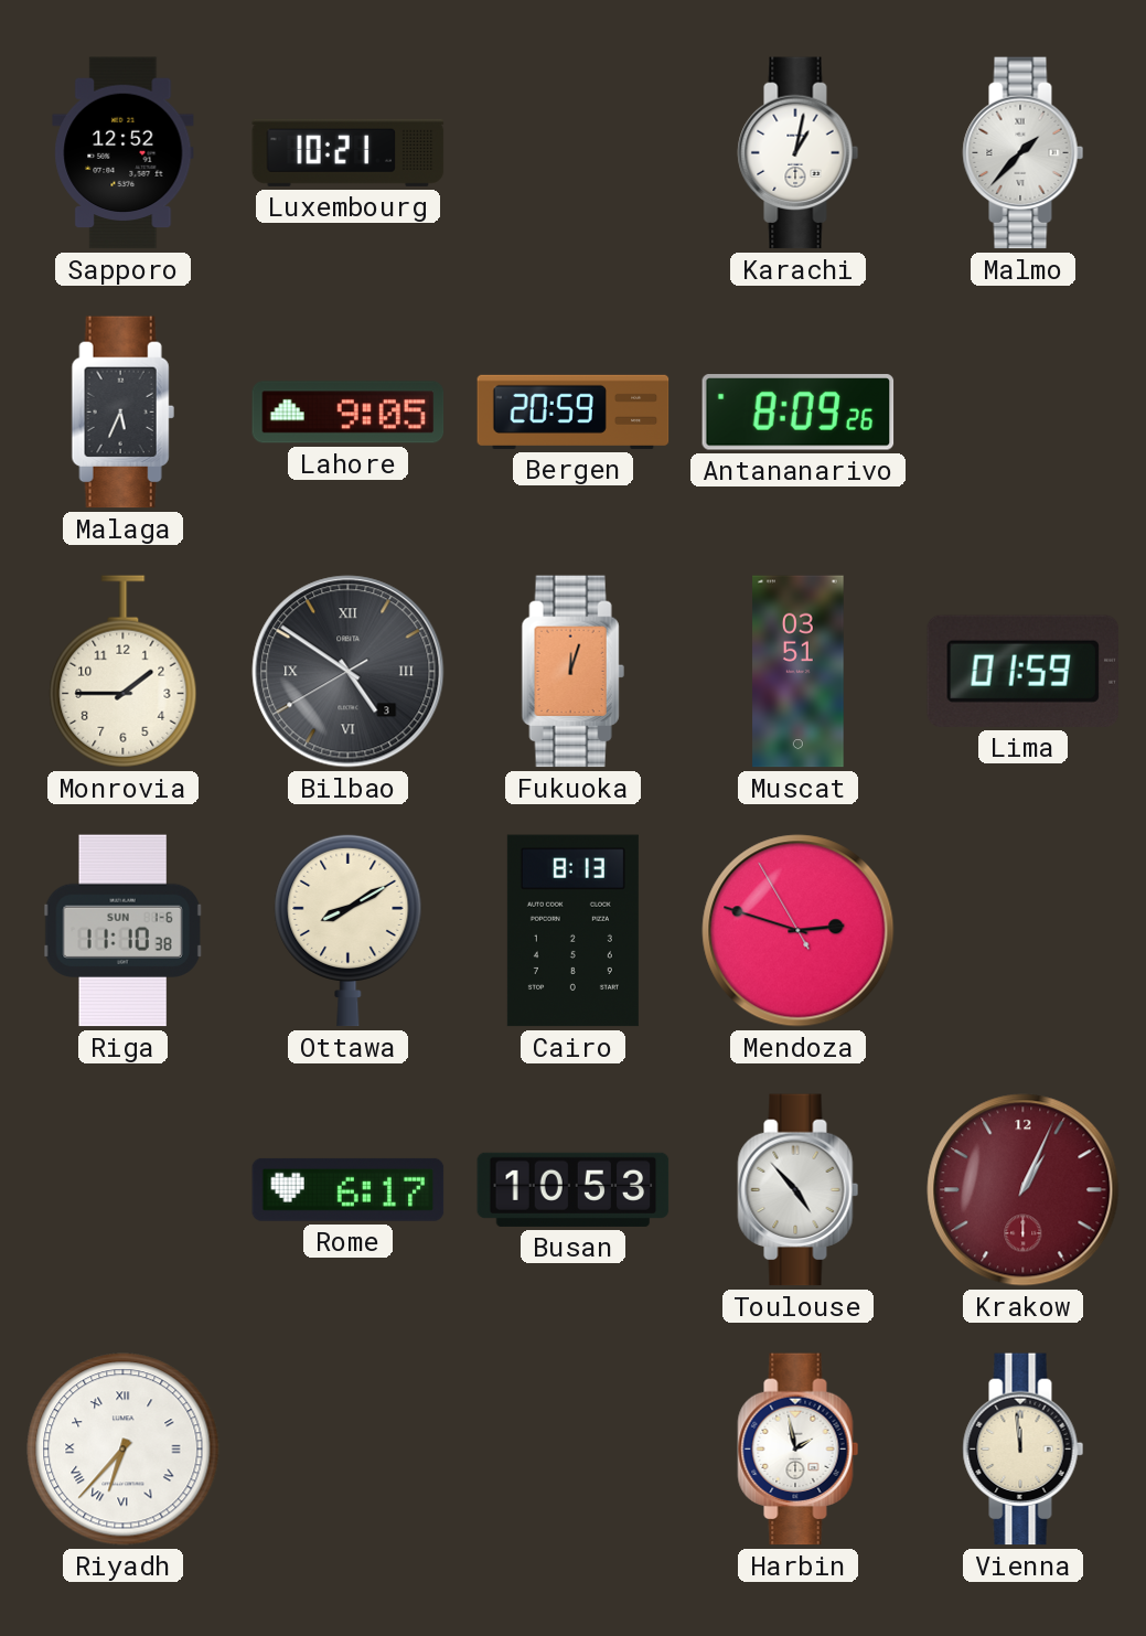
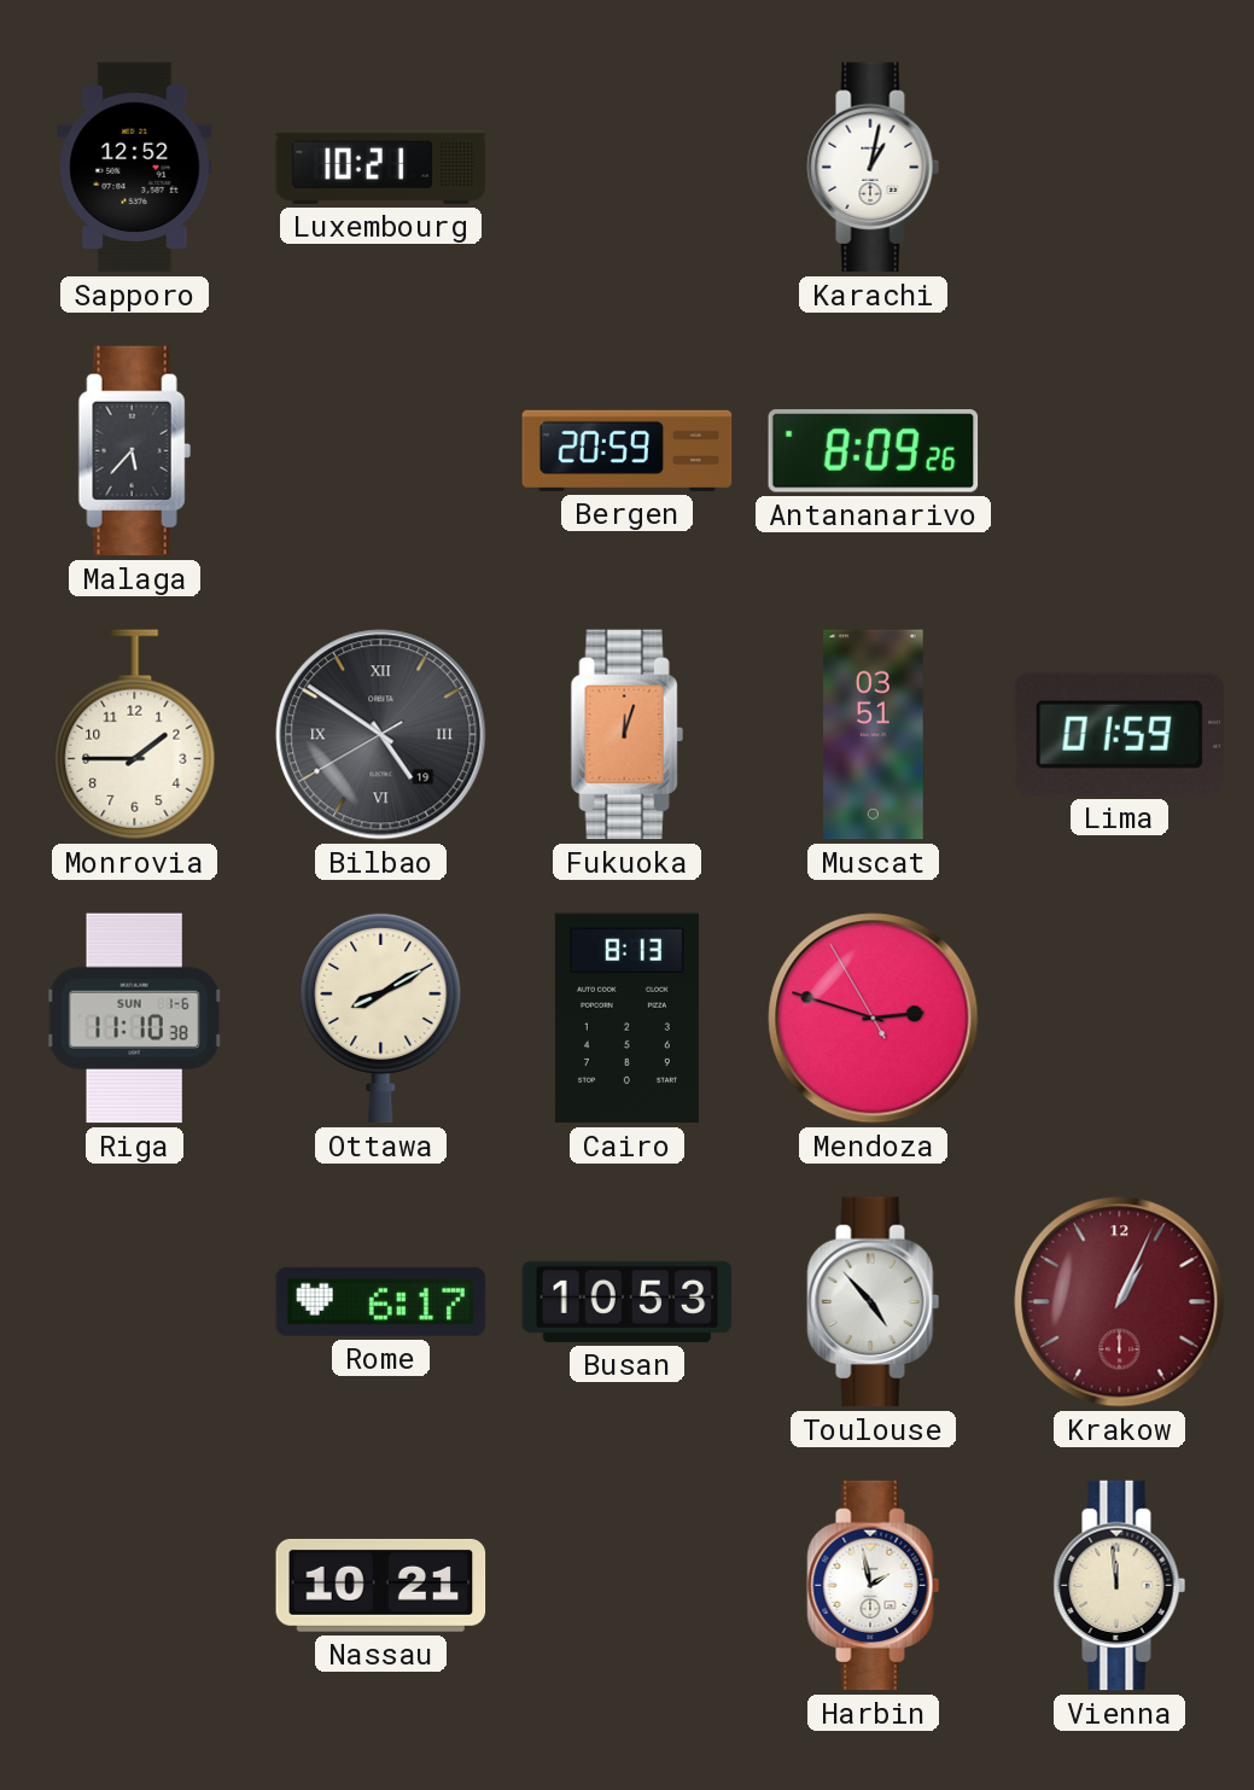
Malmo: 1:37 -> none (1024, 153)
Malaga: 5:34 -> 5:37 (134, 451)
Lahore: 9:05 -> none (349, 413)
Bilbao date: 3 -> 19 (381, 735)
Riyadh: 6:37 -> none (124, 1450)
Nassau: none -> 10:21 (381, 1585)
